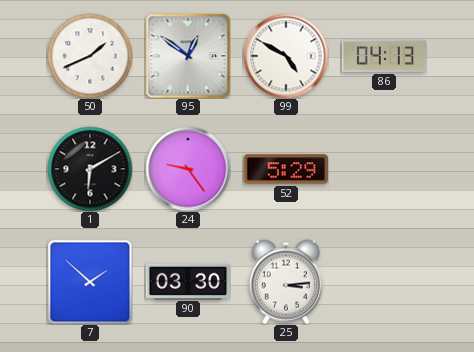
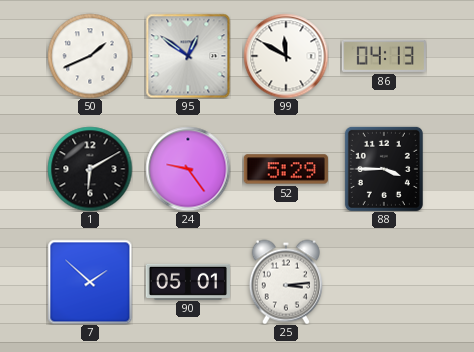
99: 4:50 -> 11:50 (286, 56)
88: none -> 3:45 (384, 169)
90: 03:30 -> 05:01 (187, 281)
